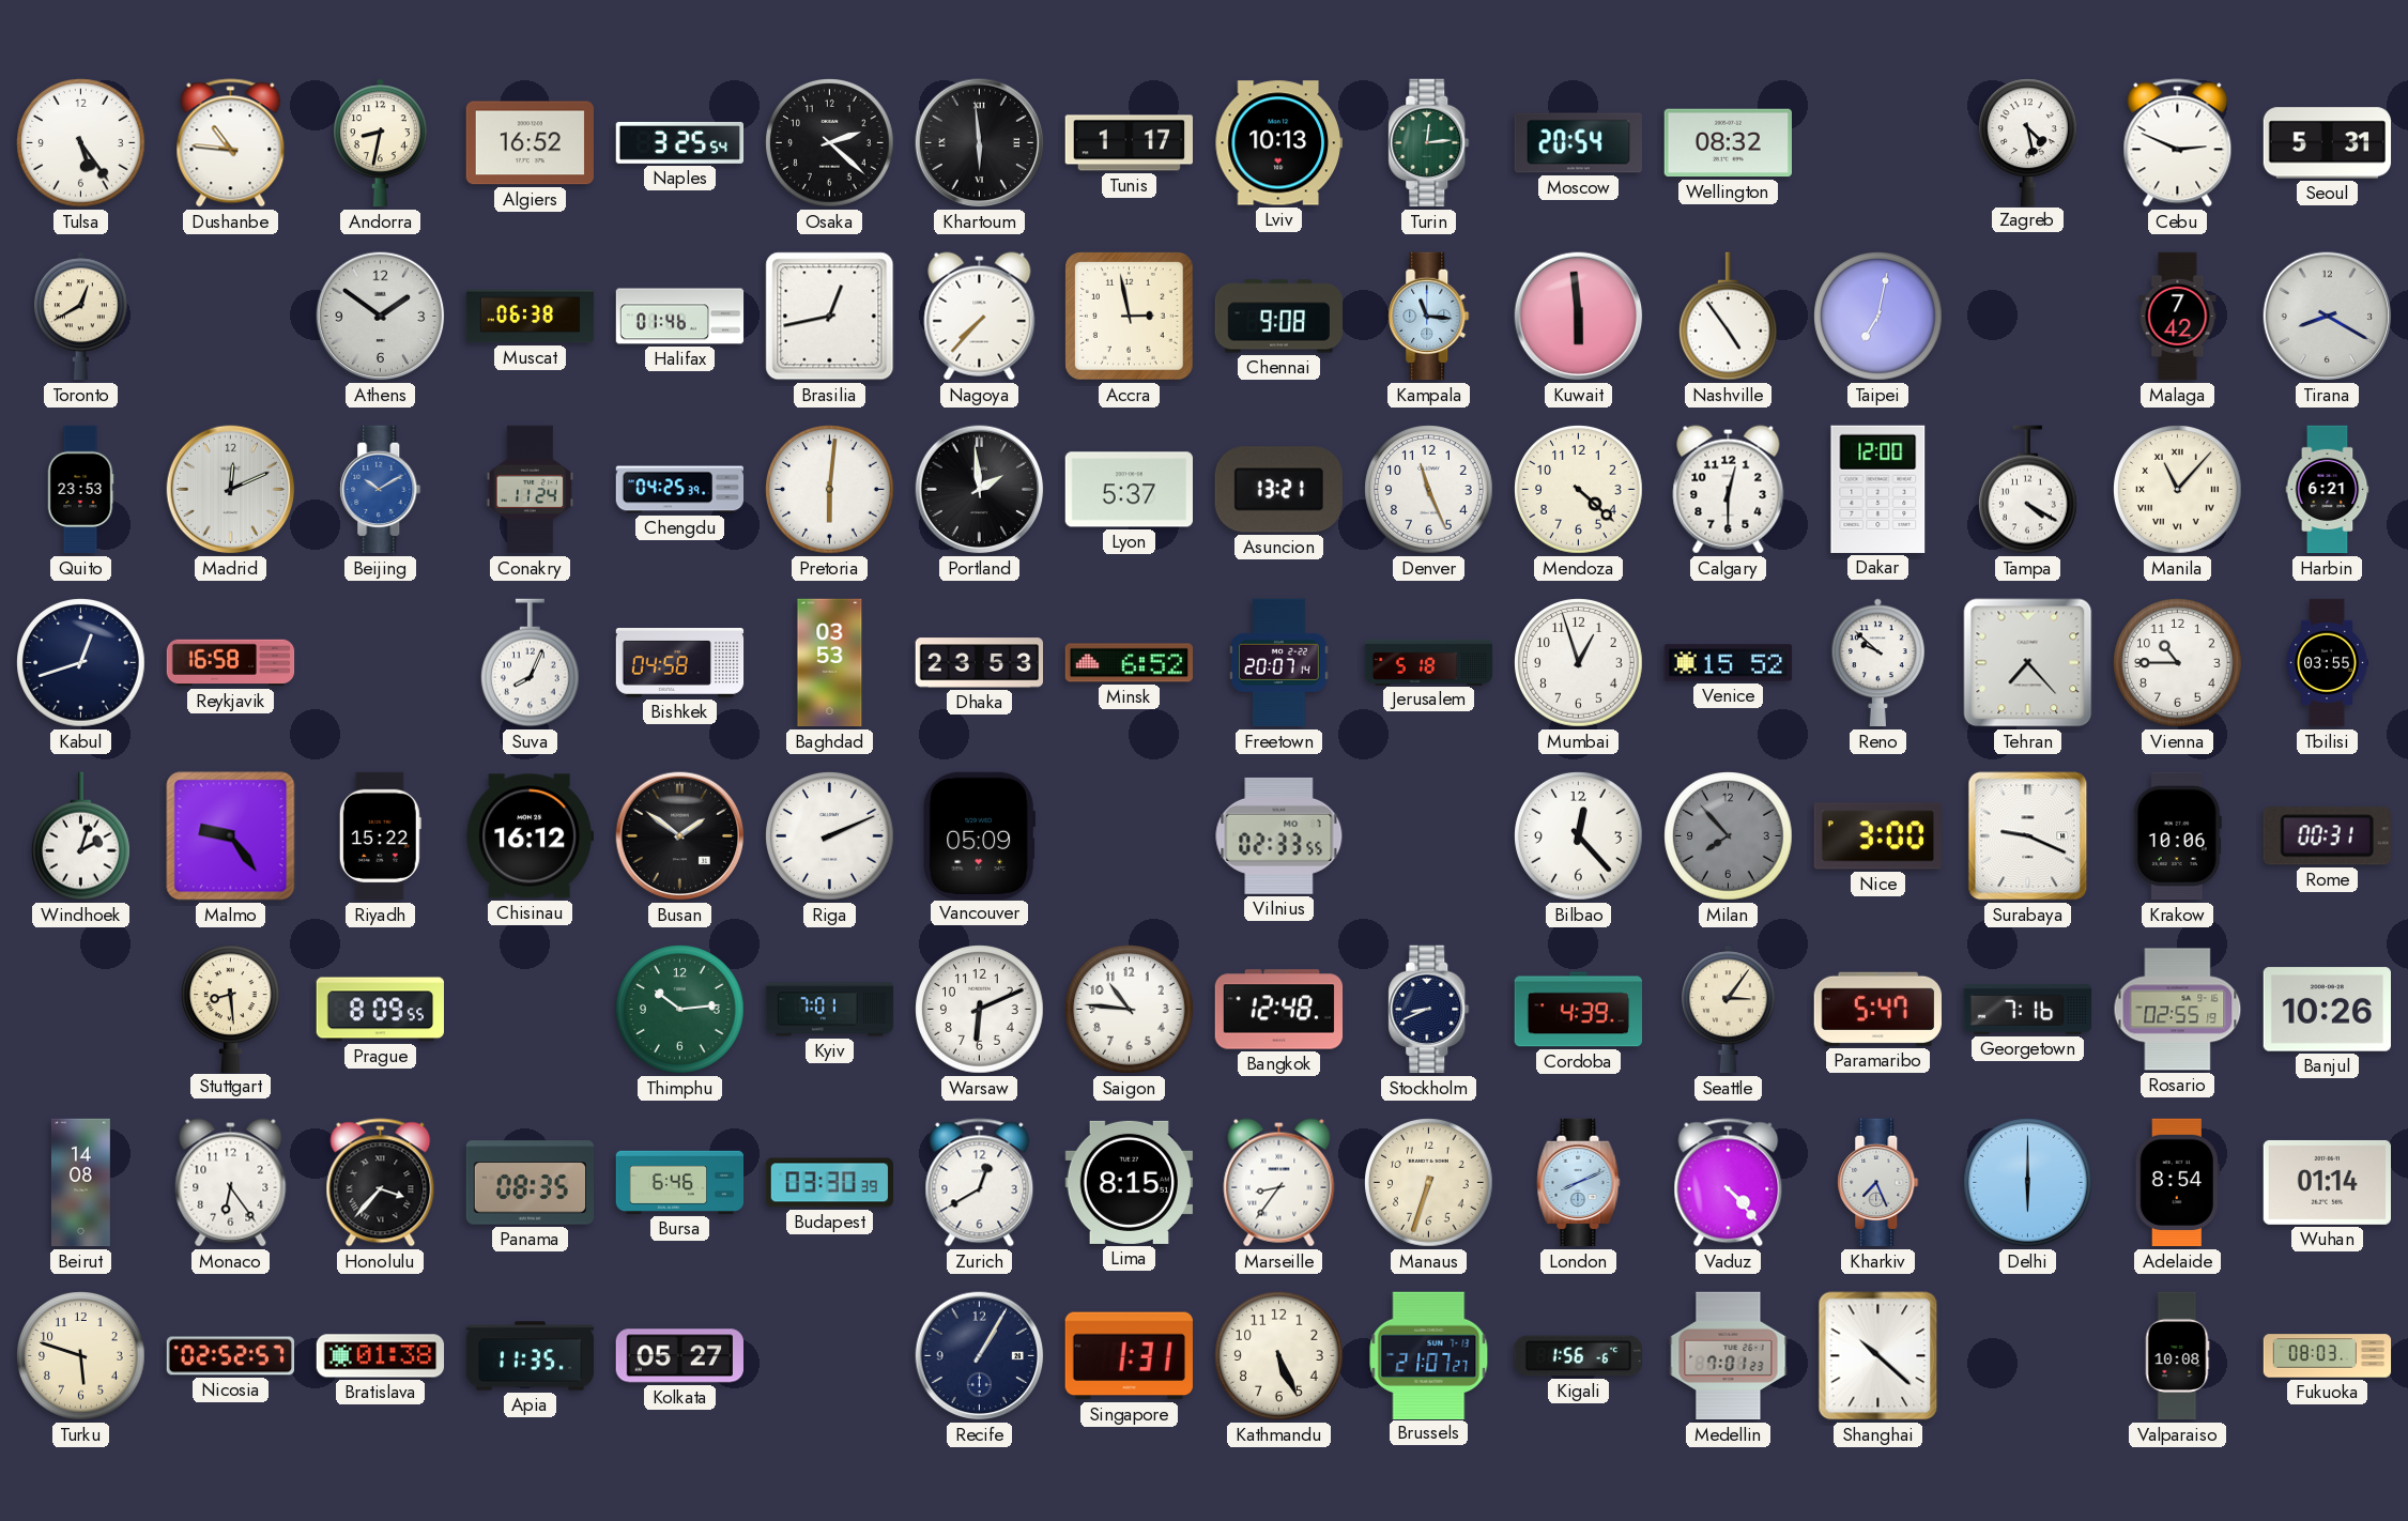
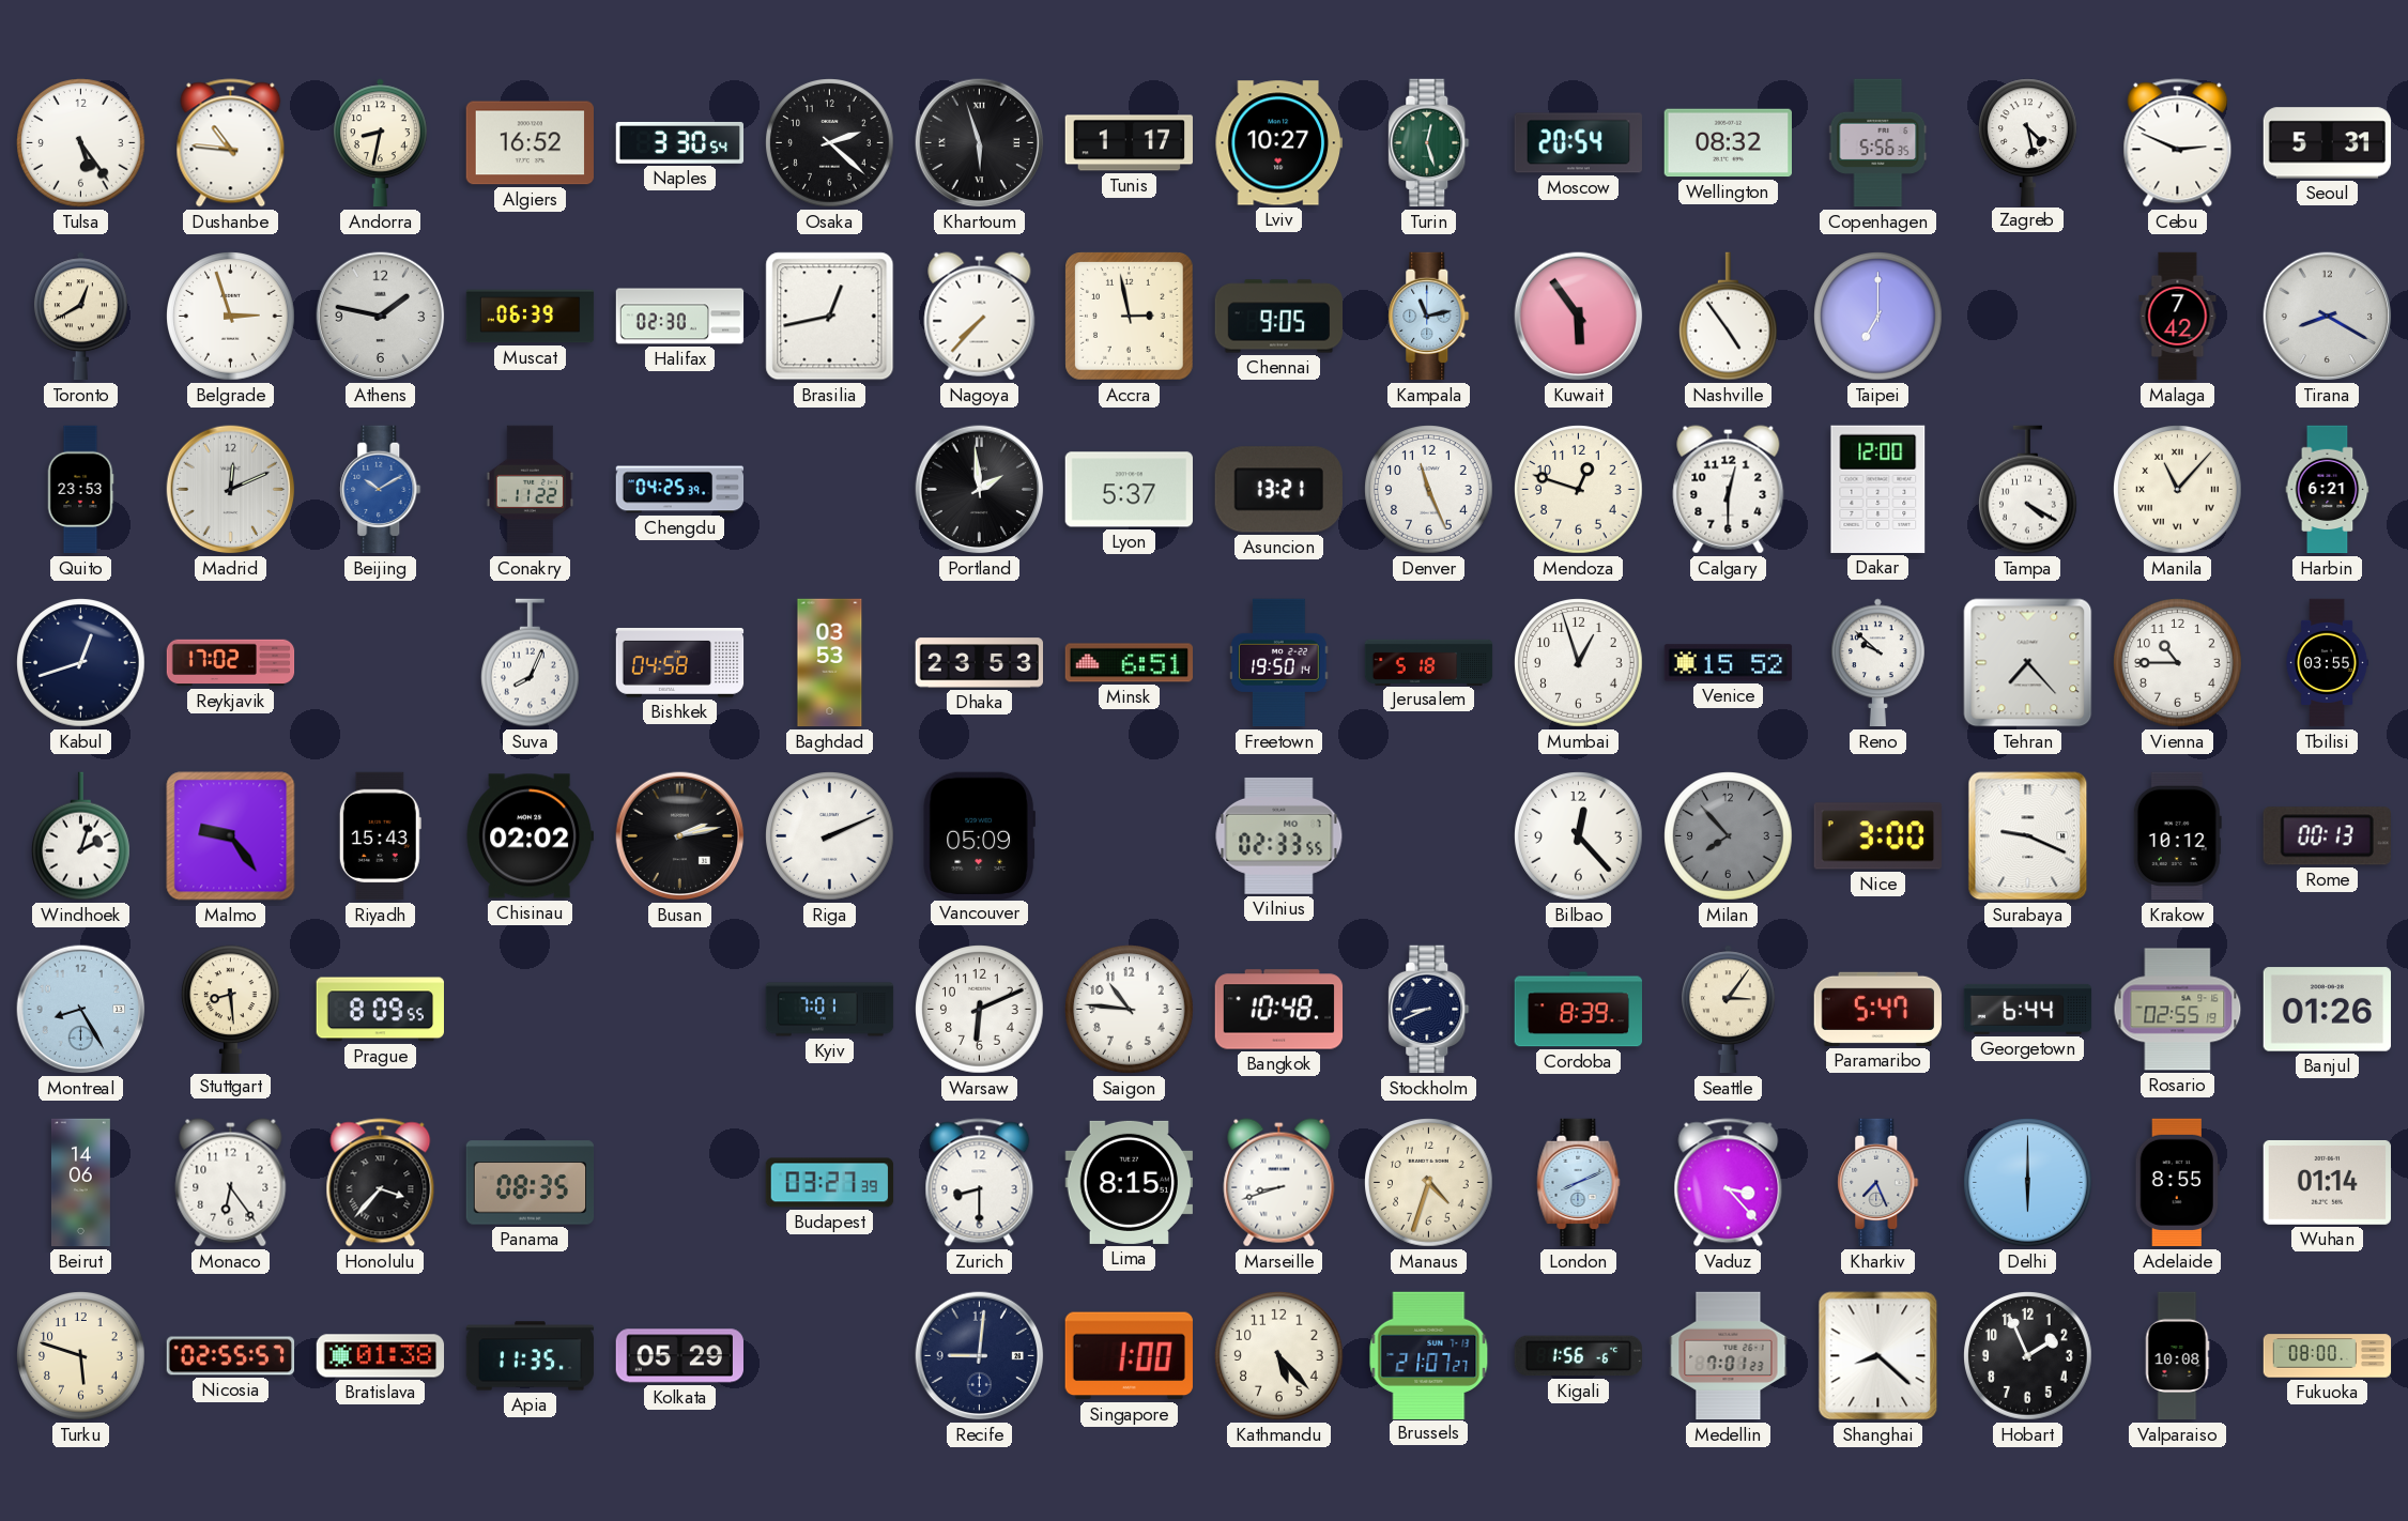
Naples: 3:25 -> 3:30 (680, 142)
Khartoum: 5:59 -> 5:57 (980, 143)
Lviv: 10:13 -> 10:27 (1278, 143)
Turin: 12:14 -> 12:27 (1429, 143)
Copenhagen: none -> 5:56 (1878, 143)
Belgrade: none -> 2:57 (231, 317)
Athens: 1:51 -> 1:47 (381, 317)
Muscat: 06:38 -> 06:39 (531, 317)
Halifax: 01:46 -> 02:30 (680, 317)
Chennai: 9:08 -> 9:05 (1279, 317)
Kampala: 11:16 -> 11:13 (1429, 317)
Kuwait: 5:59 -> 5:54 (1579, 317)
Taipei: 7:02 -> 7:00 (1878, 317)
Conakry: 11:24 -> 11:22 (530, 490)
Pretoria: 6:01 -> none (830, 490)
Mendoza: 4:22 -> 12:48 (1579, 490)
Reykjavik: 16:58 -> 17:02 (231, 663)
Minsk: 6:52 -> 6:51 (1130, 663)
Freetown: 20:07 -> 19:50 (1279, 663)
Riyadh: 15:22 -> 15:43 (380, 836)
Chisinau: 16:12 -> 02:02 (530, 836)
Busan: 1:51 -> 2:13 (680, 836)
Krakow: 10:06 -> 10:12 (2177, 836)
Rome: 00:31 -> 00:13 (2327, 836)
Montreal: none -> 8:25 (81, 1010)
Thimphu: 10:14 -> none (680, 1010)
Bangkok: 12:48 -> 10:48 (1279, 1010)
Cordoba: 4:39 -> 8:39 (1578, 1010)
Georgetown: 7:16 -> 6:44 (2028, 1009)
Banjul: 10:26 -> 01:26 (2327, 1010)
Beirut: 14:08 -> 14:06 (80, 1183)
Bursa: 6:46 -> none (680, 1182)
Budapest: 03:30 -> 03:27 (830, 1183)
Zurich: 12:40 -> 8:30 (980, 1183)
Marseille: 8:36 -> 8:42 (1279, 1183)
Manaus: 6:33 -> 4:33 (1429, 1183)
Vaduz: 4:23 -> 3:23 (1729, 1183)
Adelaide: 8:54 -> 8:55 (2177, 1183)
Nicosia: 02:52 -> 02:55 (231, 1356)
Kolkata: 05:27 -> 05:29 (679, 1356)
Recife: 1:05 -> 9:01 (980, 1356)
Singapore: 1:31 -> 1:00 (1129, 1356)
Kathmandu: 5:26 -> 5:23 (1279, 1356)
Shanghai: 10:22 -> 8:22 (1878, 1356)
Hobart: none -> 1:56 (2028, 1356)
Fukuoka: 08:03 -> 08:00 (2328, 1356)
